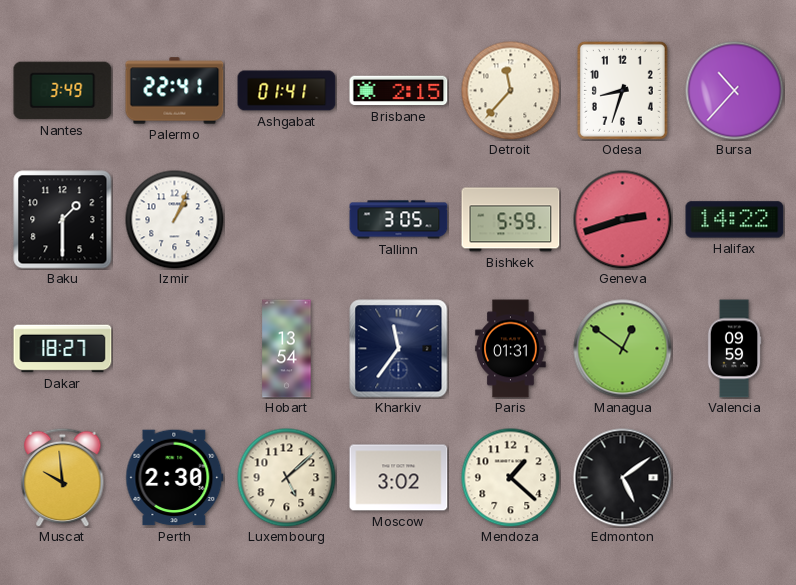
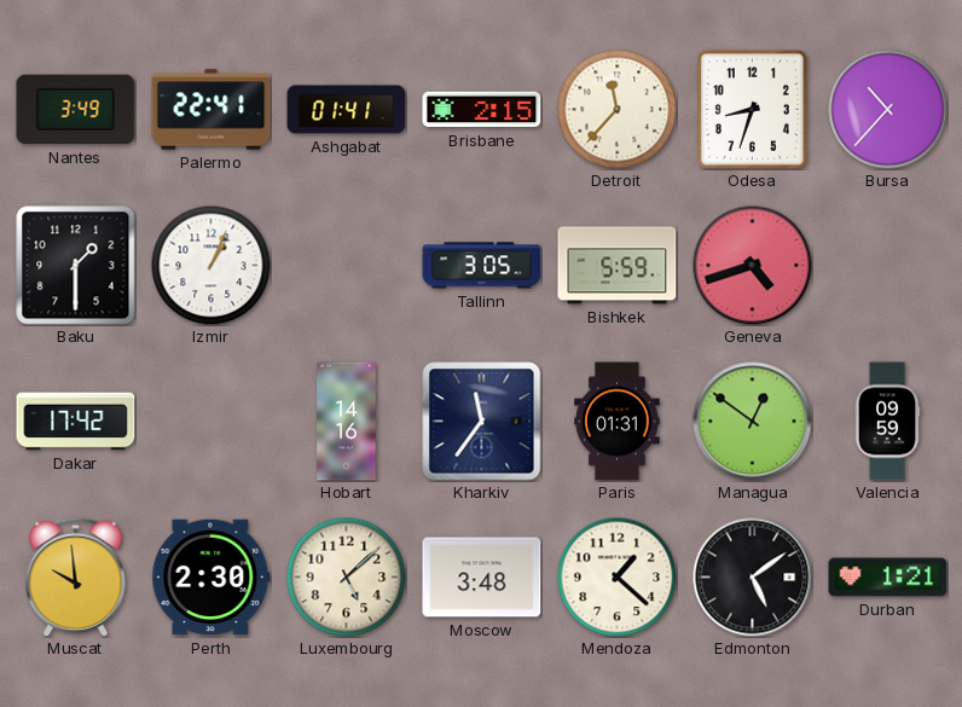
Geneva: 2:42 -> 4:42 (753, 266)
Halifax: 14:22 -> none (735, 220)
Dakar: 18:27 -> 17:42 (76, 422)
Hobart: 13:54 -> 14:16 (347, 422)
Moscow: 3:02 -> 3:48 (482, 578)
Durban: none -> 1:21 (888, 578)
